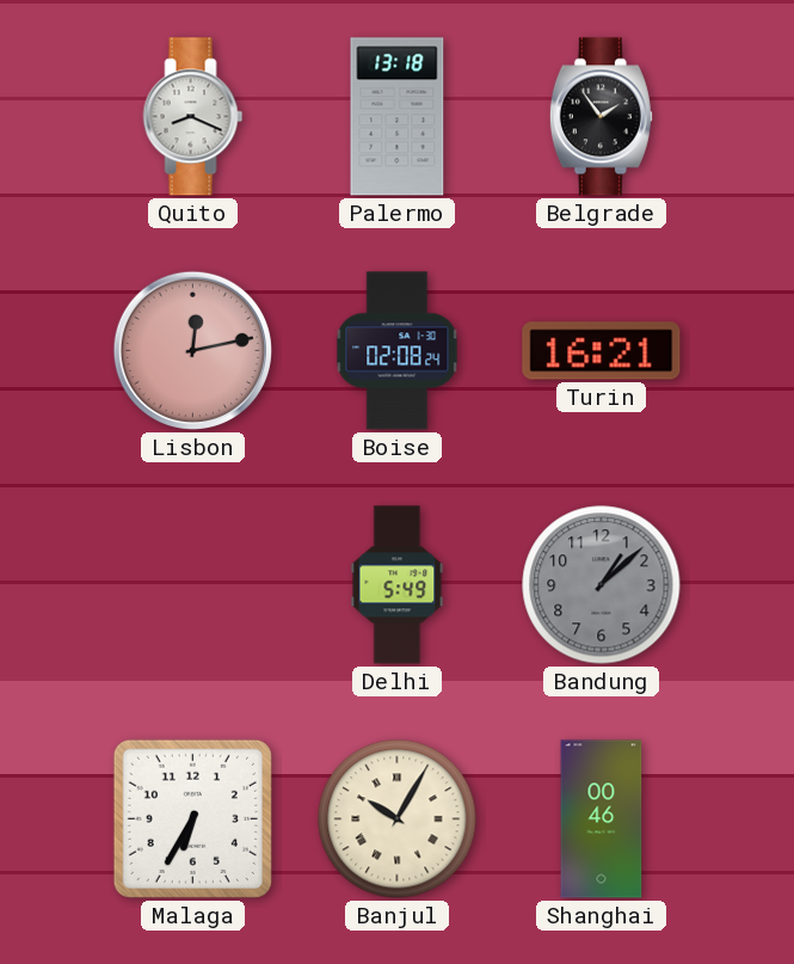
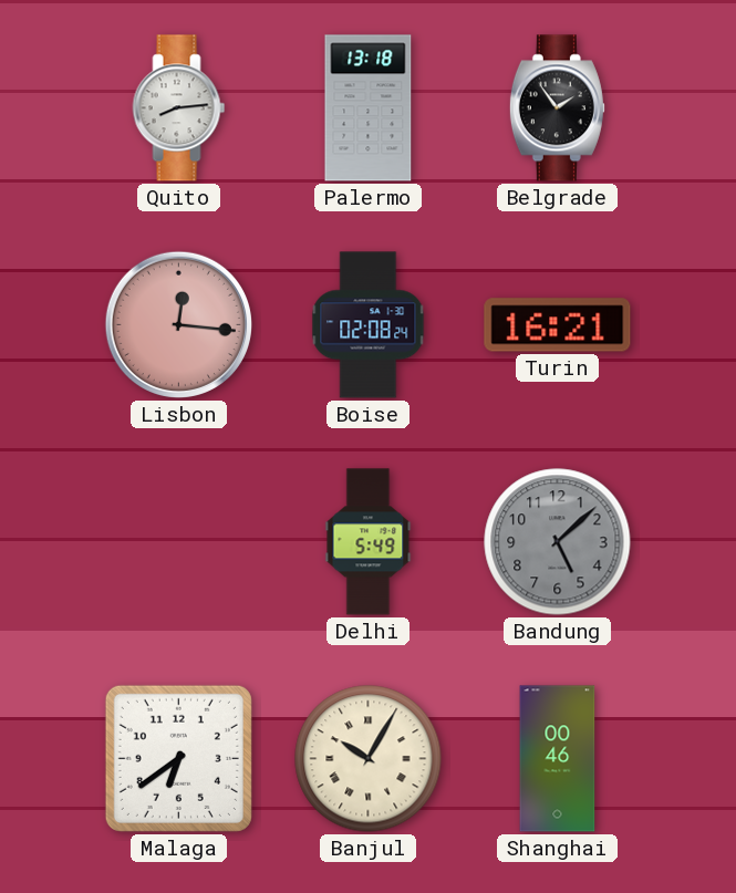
Quito: 8:19 -> 8:14 (179, 108)
Lisbon: 12:13 -> 12:16 (178, 324)
Bandung: 1:08 -> 5:08 (558, 542)
Malaga: 6:35 -> 6:39 (178, 758)
